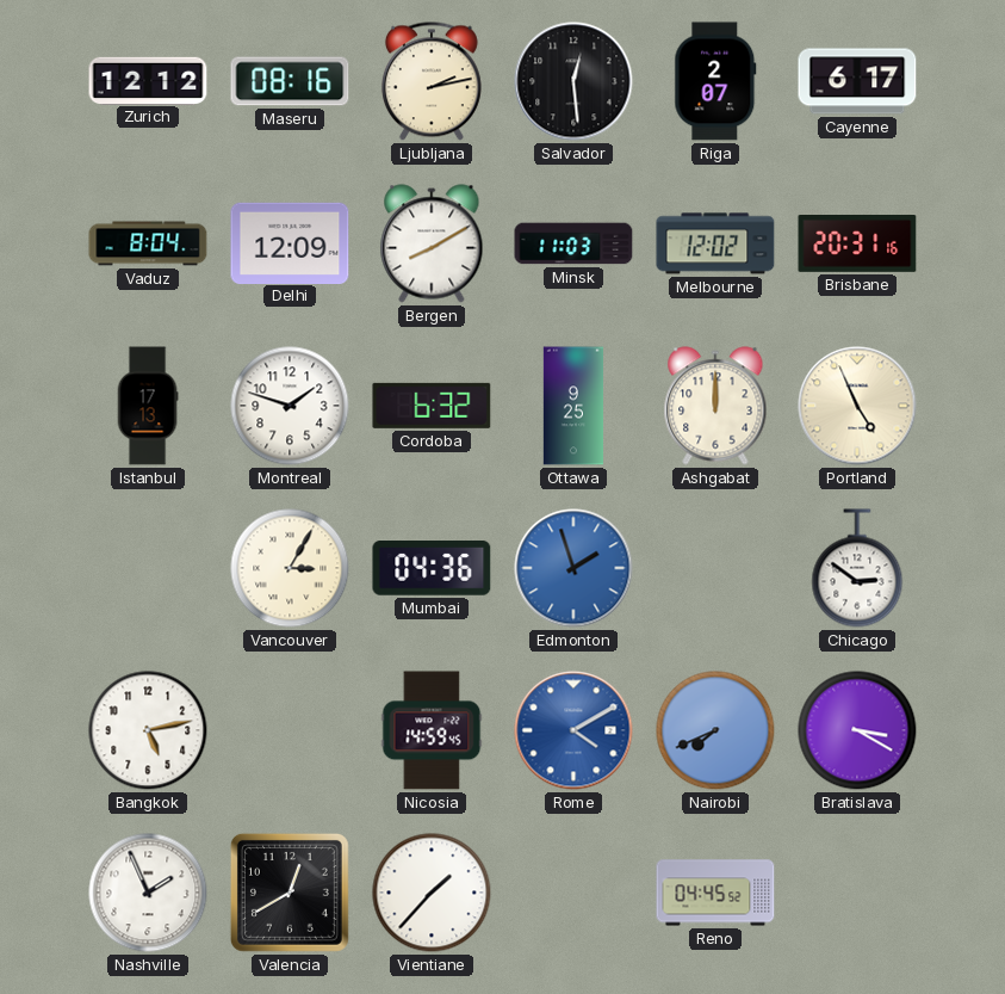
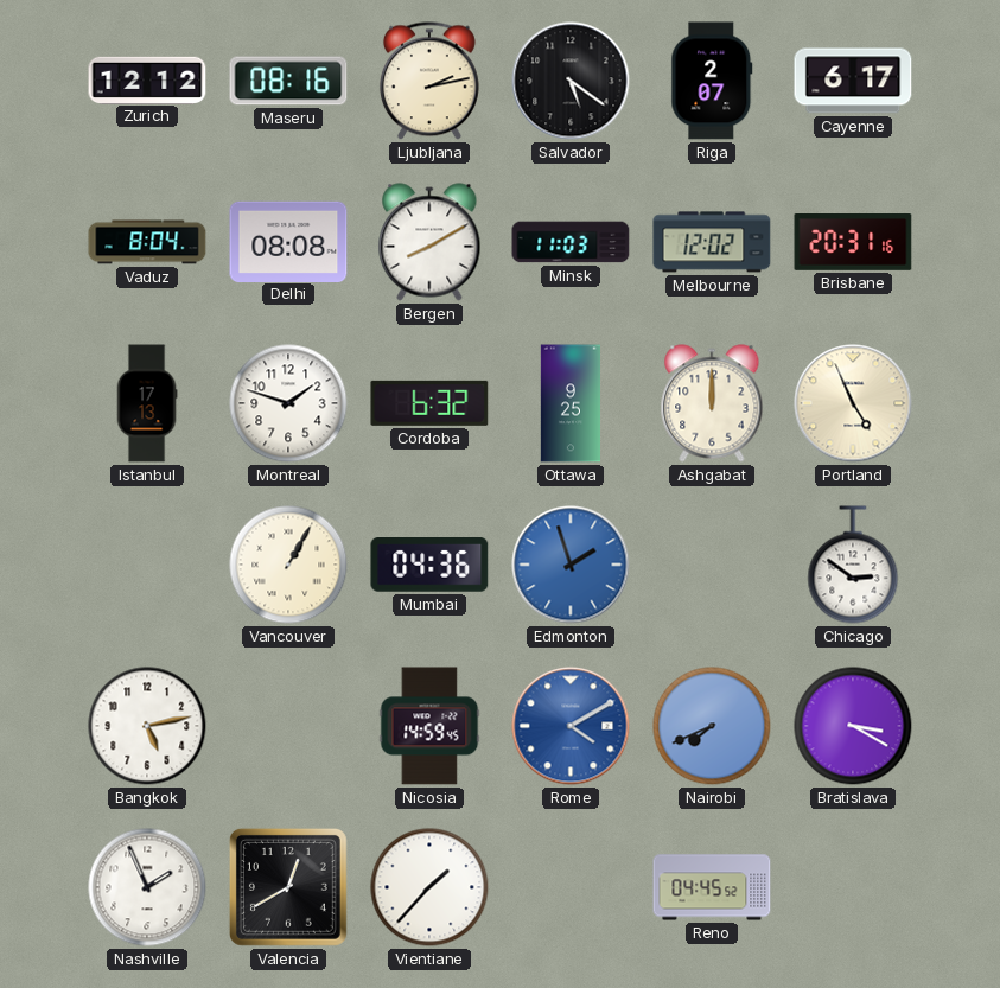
Salvador: 12:29 -> 5:21 (571, 81)
Delhi: 12:09 -> 08:08 (288, 241)
Vancouver: 3:05 -> 1:05 (288, 565)
